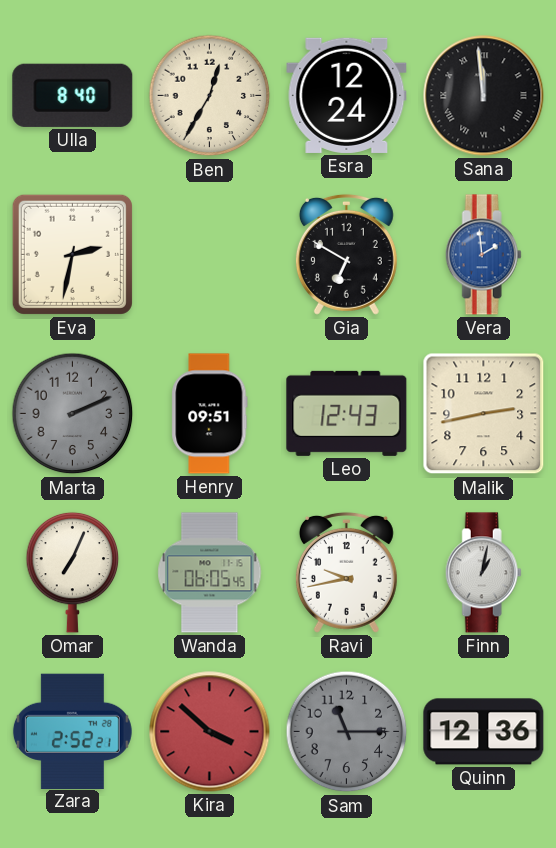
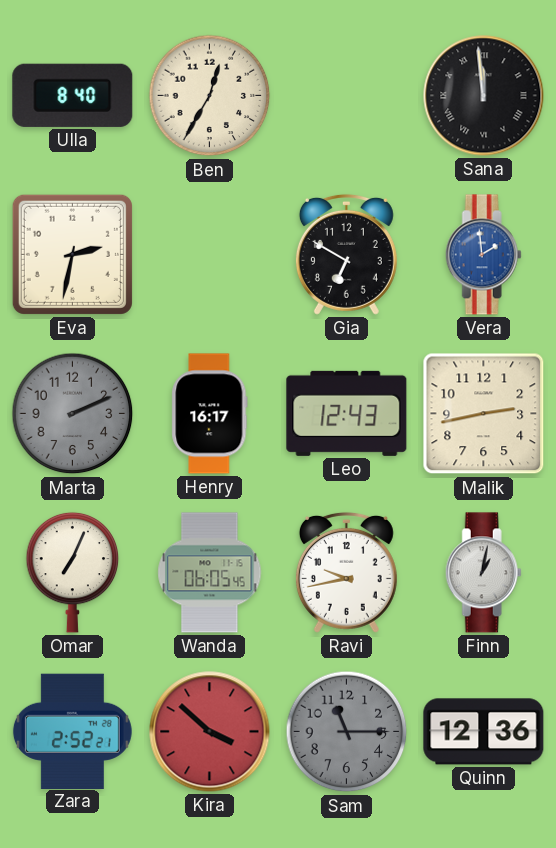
Esra: 12:24 -> none (347, 95)
Henry: 09:51 -> 16:17 (210, 414)
